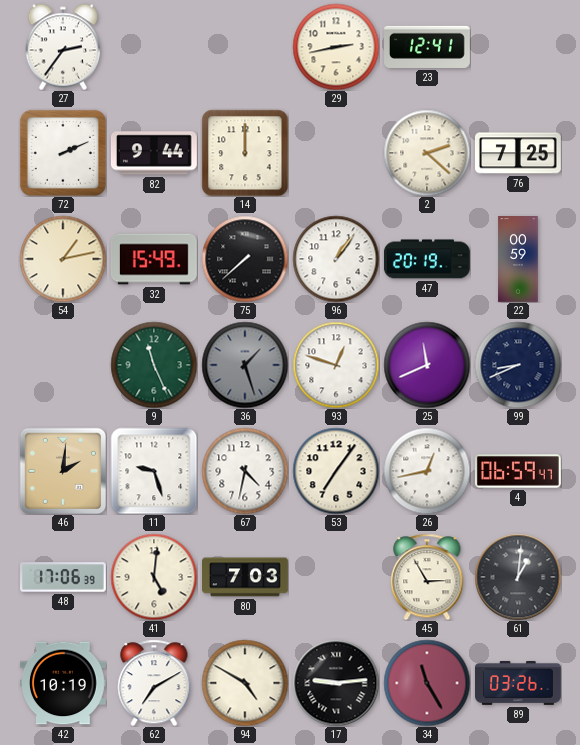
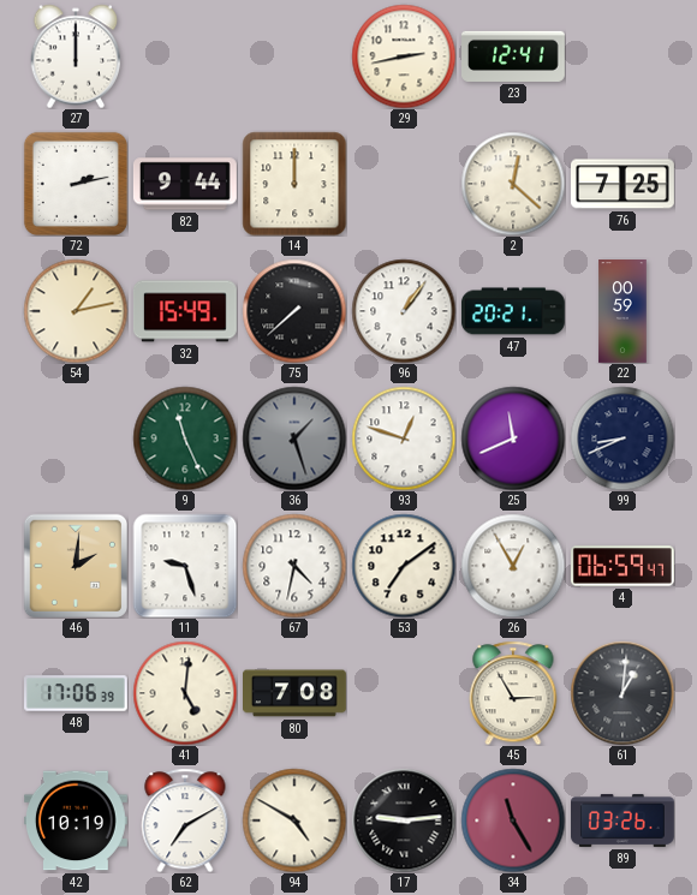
27: 2:36 -> 12:00 (76, 56)
72: 2:11 -> 2:13 (76, 184)
2: 2:22 -> 12:22 (513, 184)
47: 20:19 -> 20:21 (513, 311)
53: 7:06 -> 7:09 (404, 566)
26: 12:43 -> 12:55 (513, 566)
80: 7:03 -> 7:08 (296, 693)
